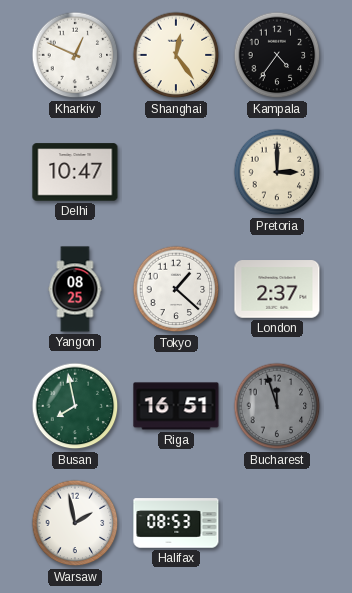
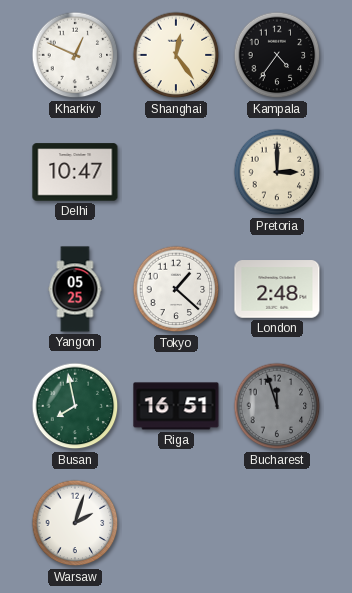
Yangon: 08:25 -> 05:25 (75, 289)
London: 2:37 -> 2:48 (277, 289)
Warsaw: 1:58 -> 2:03 (75, 523)
Halifax: 08:53 -> none (176, 523)
